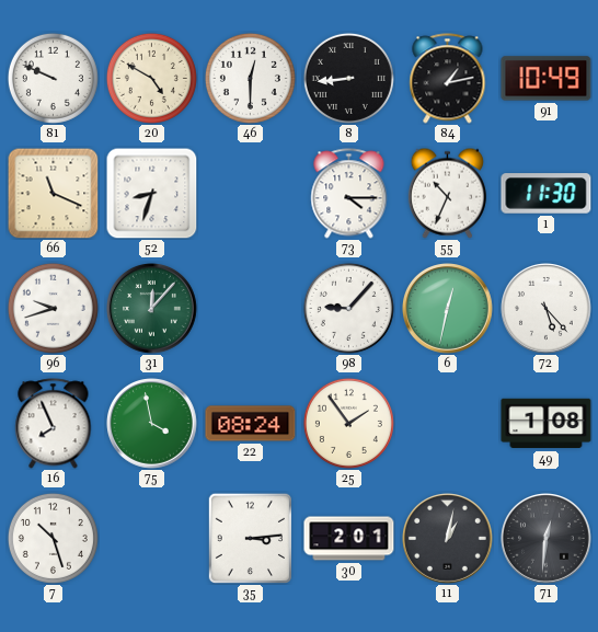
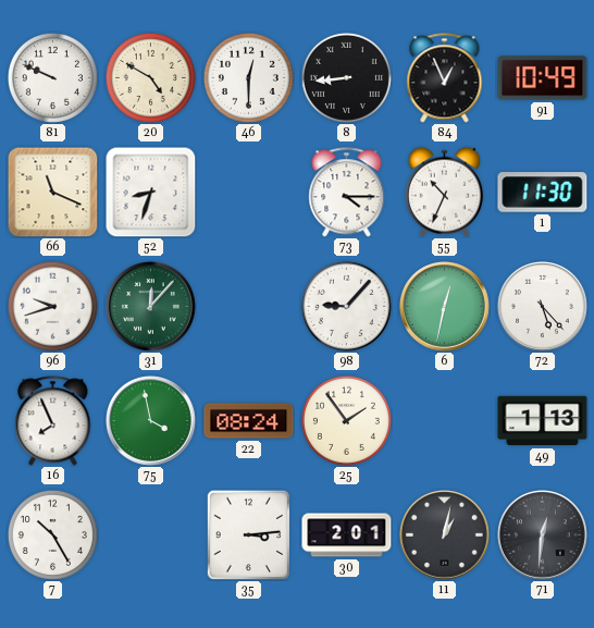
84: 1:13 -> 12:56 (445, 78)
49: 1:08 -> 1:13 (543, 421)
7: 10:27 -> 10:25 (52, 534)
